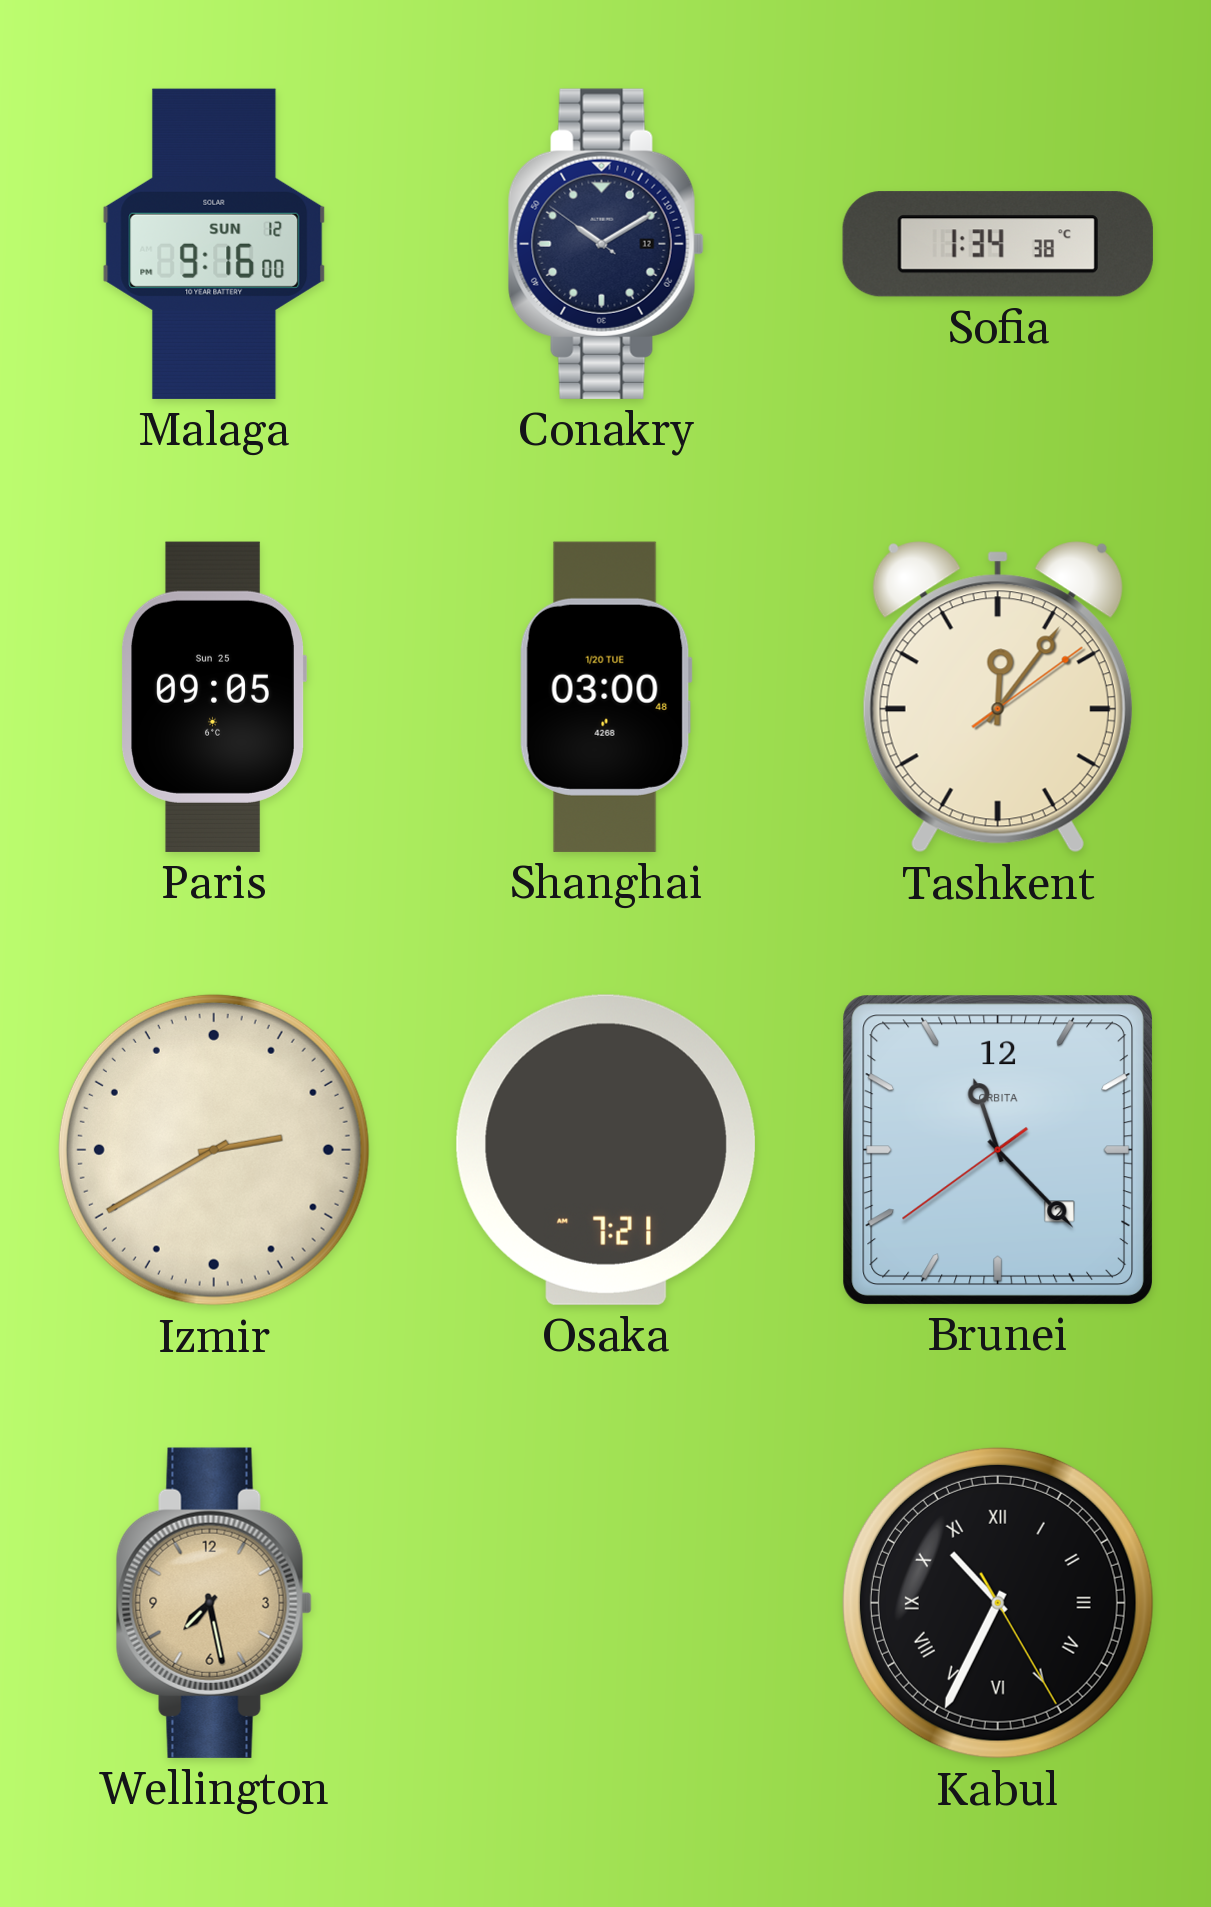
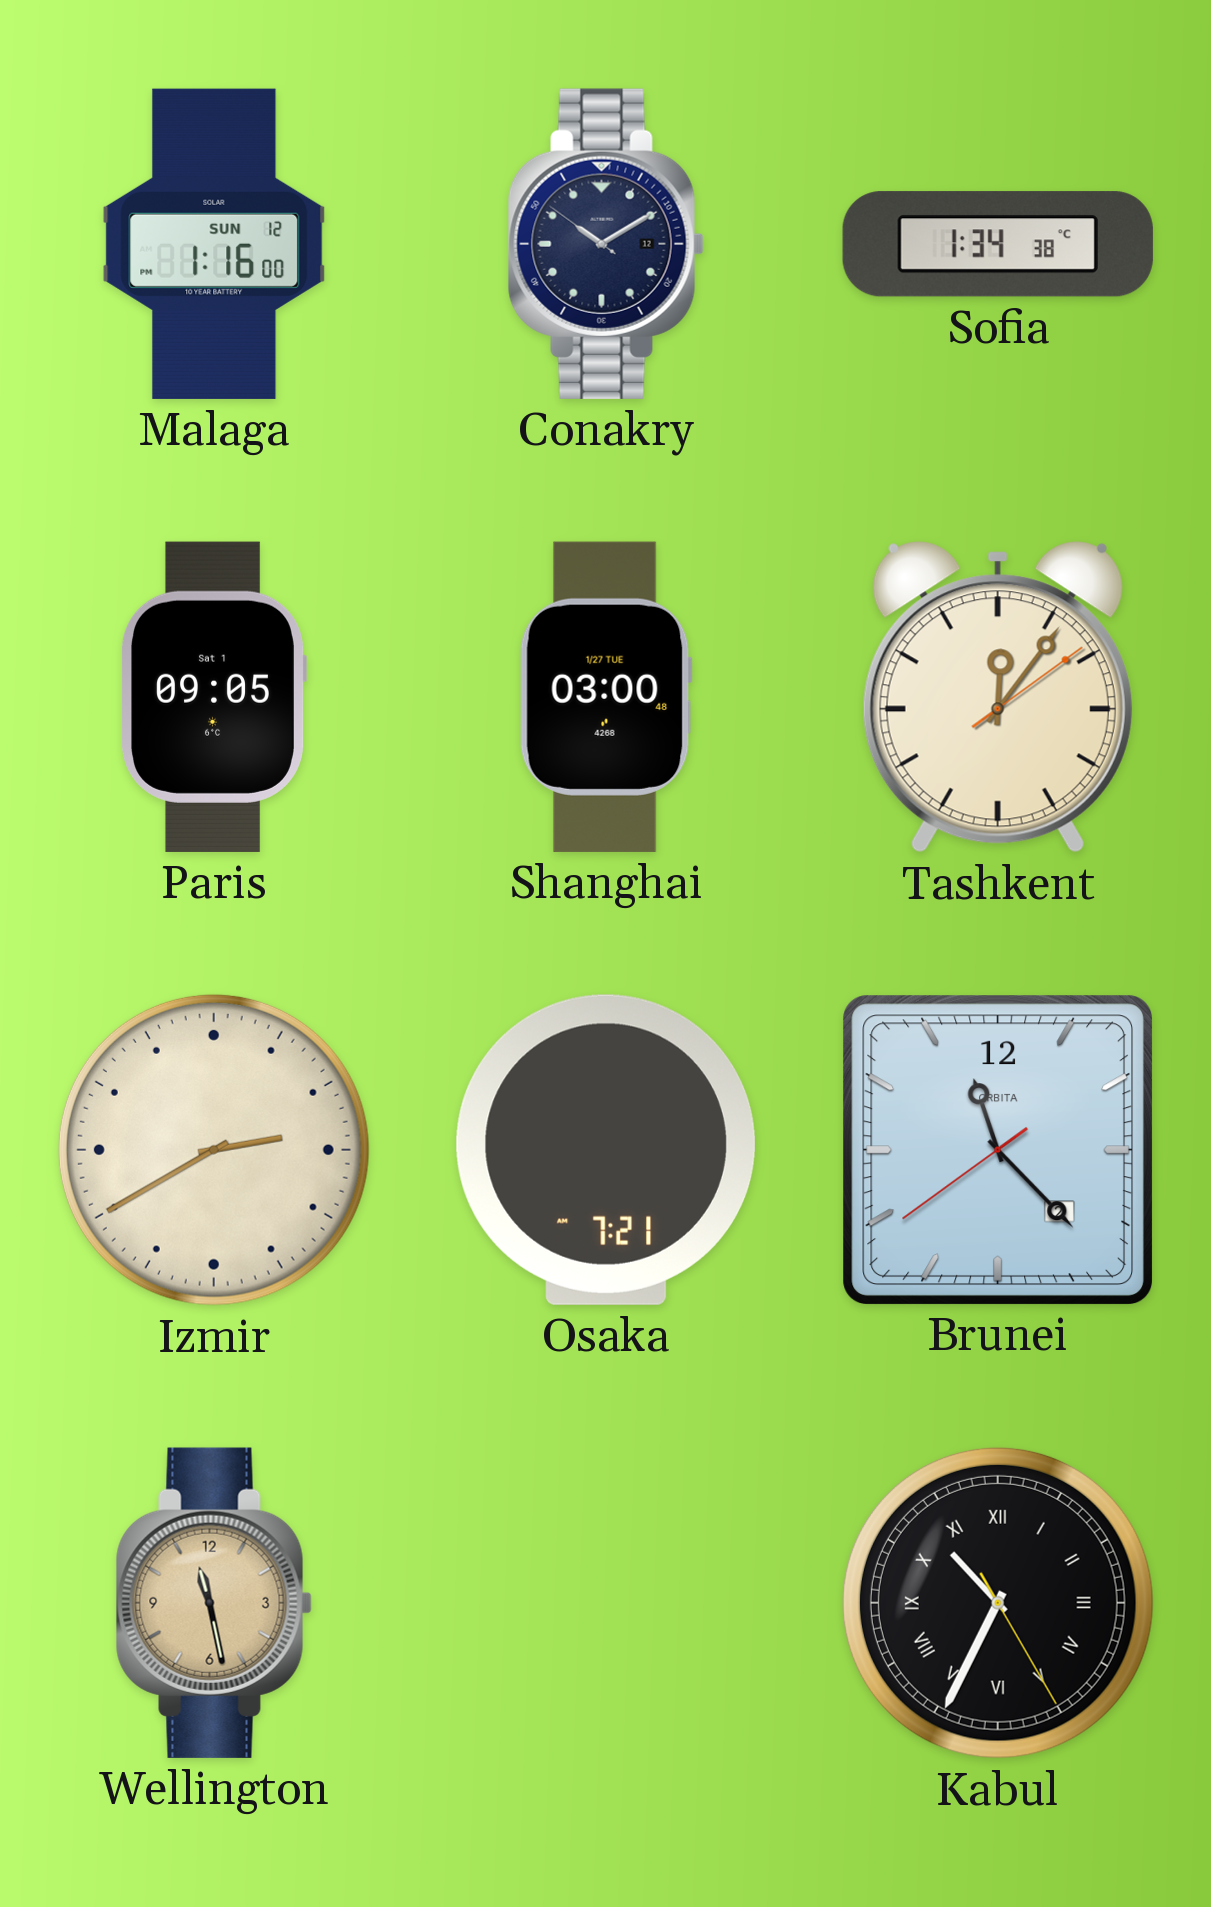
Malaga: 9:16 -> 1:16 (214, 244)
Paris date: Sun 25 -> Sat 1 (214, 697)
Shanghai date: 1/20 TUE -> 1/27 TUE (606, 697)
Wellington: 7:28 -> 11:28 (214, 1603)
